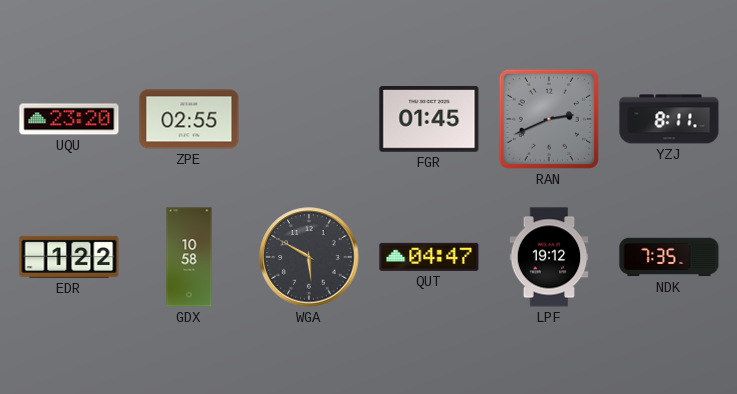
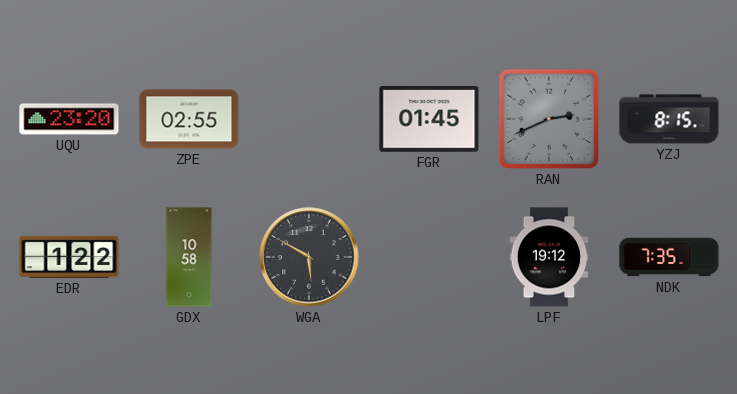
YZJ: 8:11 -> 8:15 (669, 119)
QUT: 04:47 -> none (429, 257)
